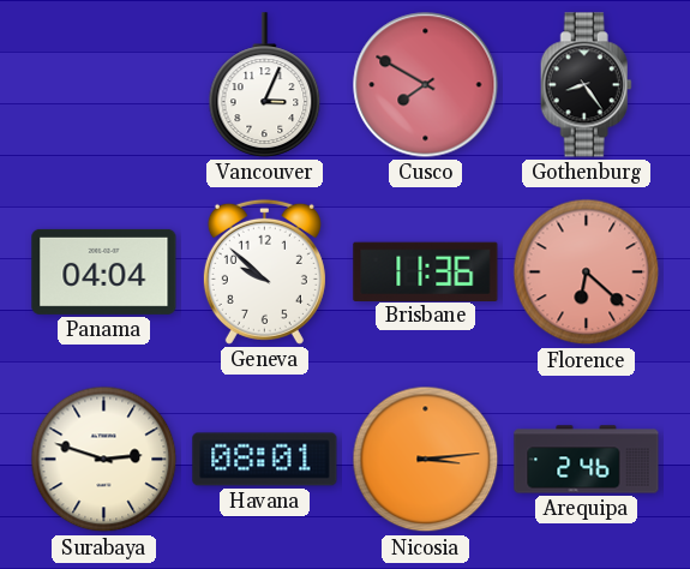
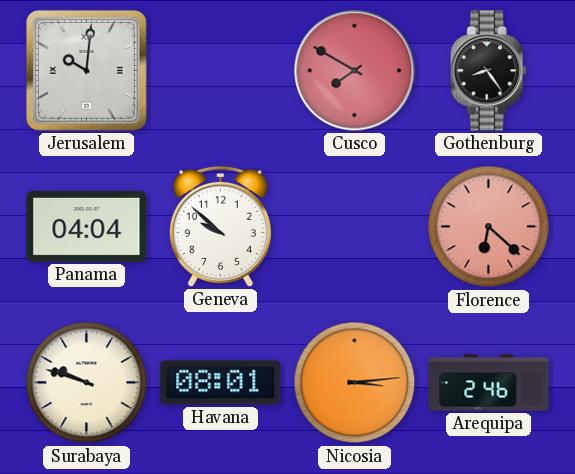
Jerusalem: none -> 10:01 (86, 70)
Vancouver: 3:04 -> none (265, 85)
Brisbane: 11:36 -> none (426, 271)
Surabaya: 2:48 -> 9:48 (87, 383)
